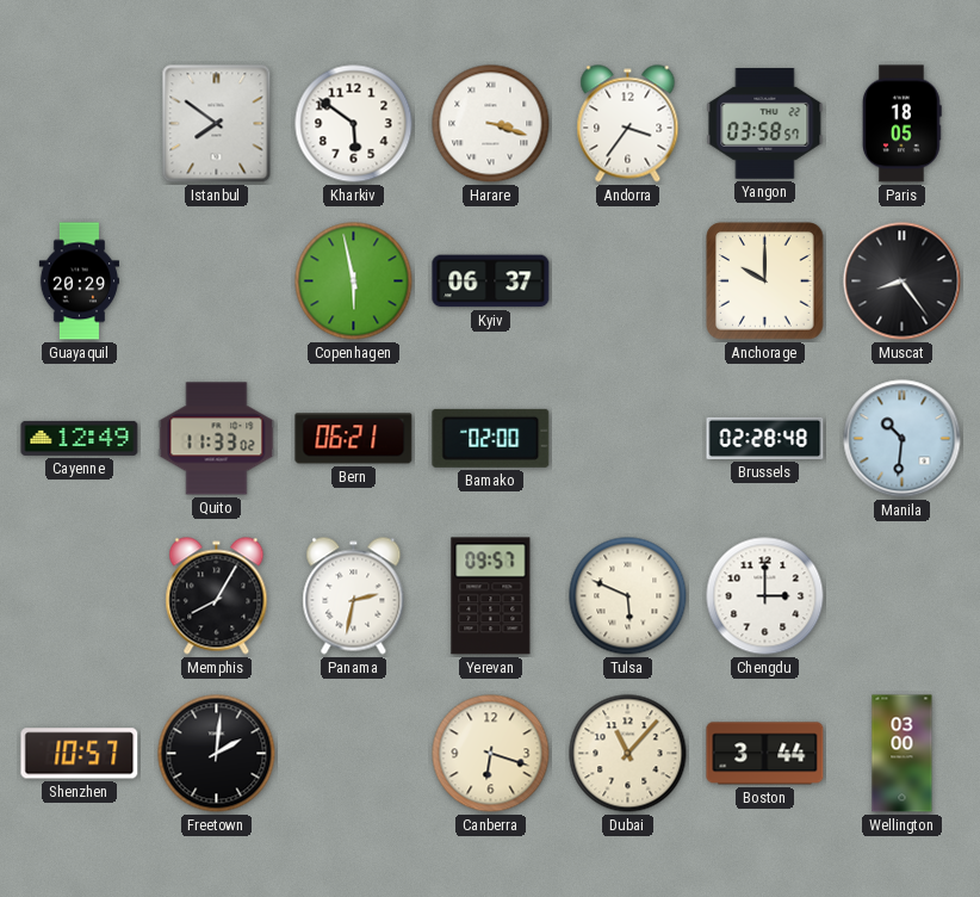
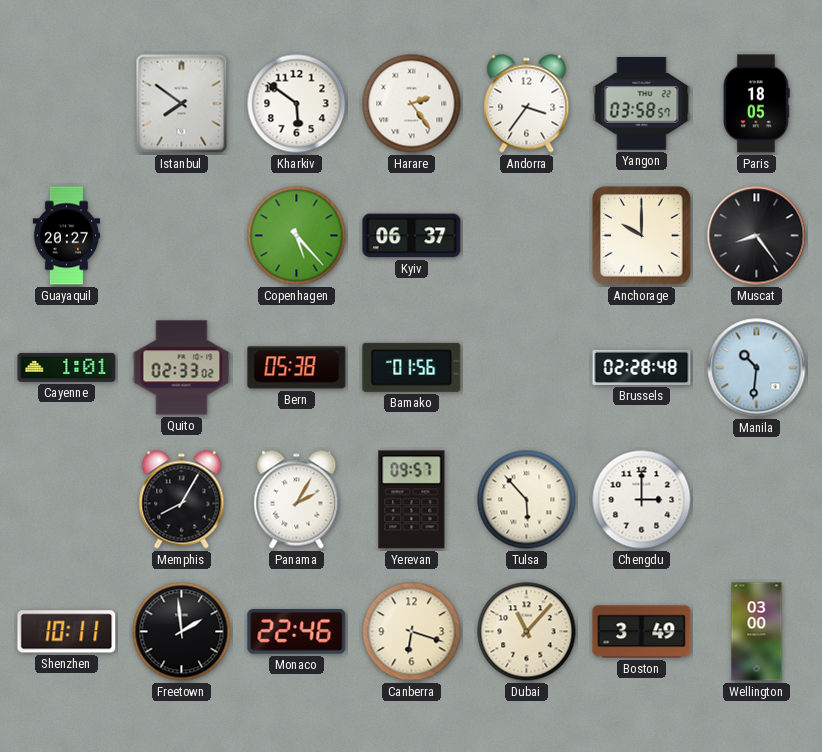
Harare: 3:18 -> 2:24 (412, 104)
Guayaquil: 20:29 -> 20:27 (66, 236)
Copenhagen: 5:58 -> 5:23 (297, 236)
Cayenne: 12:49 -> 1:01 (67, 367)
Quito: 11:33 -> 02:33 (182, 368)
Bern: 06:21 -> 05:38 (297, 368)
Bamako: 02:00 -> 01:56 (412, 367)
Panama: 2:32 -> 2:05 (297, 500)
Tulsa: 5:49 -> 5:53 (527, 500)
Shenzhen: 10:57 -> 10:11 (67, 632)
Freetown: 2:01 -> 1:59 (182, 632)
Monaco: none -> 22:46 (297, 632)
Boston: 3:44 -> 3:49 (642, 632)
